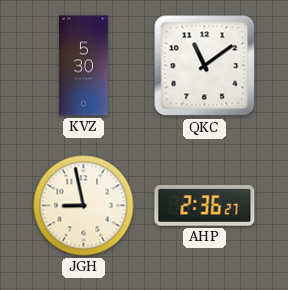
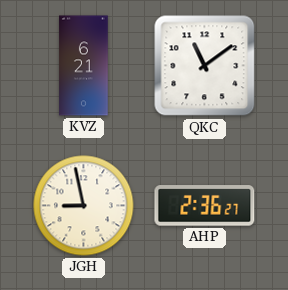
KVZ: 5:30 -> 6:21 (84, 66)
